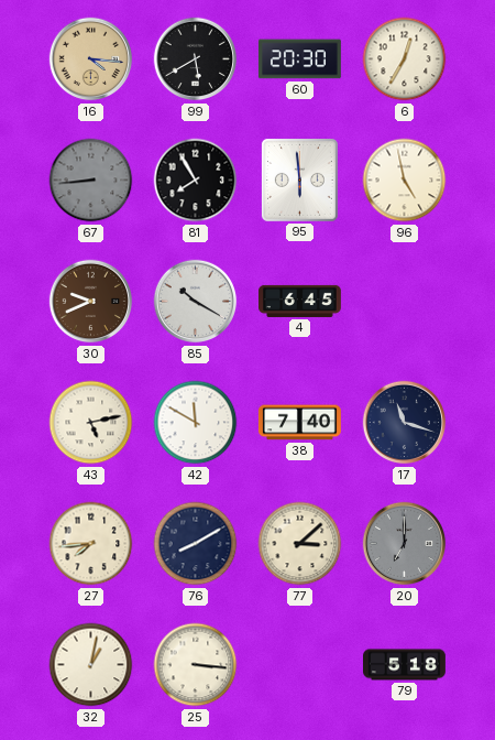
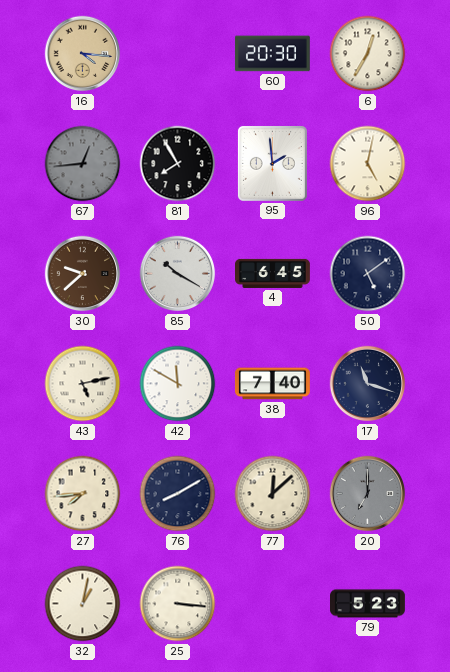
99: 5:40 -> none (196, 59)
67: 8:44 -> 12:44 (83, 164)
95: 5:59 -> 1:59 (272, 163)
96: 4:58 -> 5:02 (368, 164)
30: 9:41 -> 9:38 (83, 274)
50: none -> 5:09 (368, 274)
77: 3:08 -> 12:08 (273, 494)
79: 5:18 -> 5:23 (368, 604)
